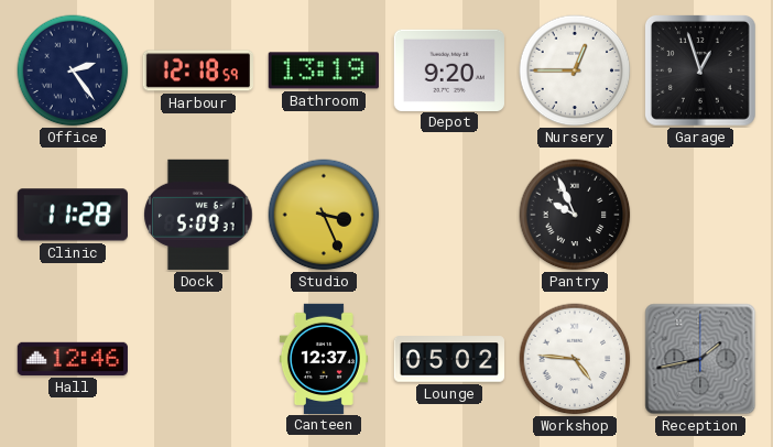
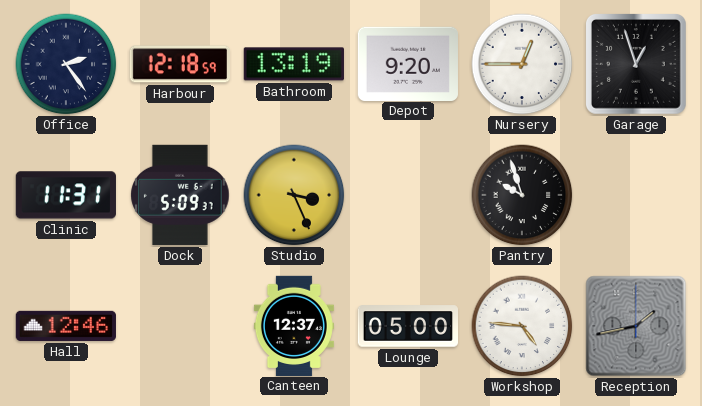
Clinic: 11:28 -> 11:31 (65, 195)
Pantry: 9:56 -> 9:57 (522, 195)
Lounge: 05:02 -> 05:00 (407, 326)
